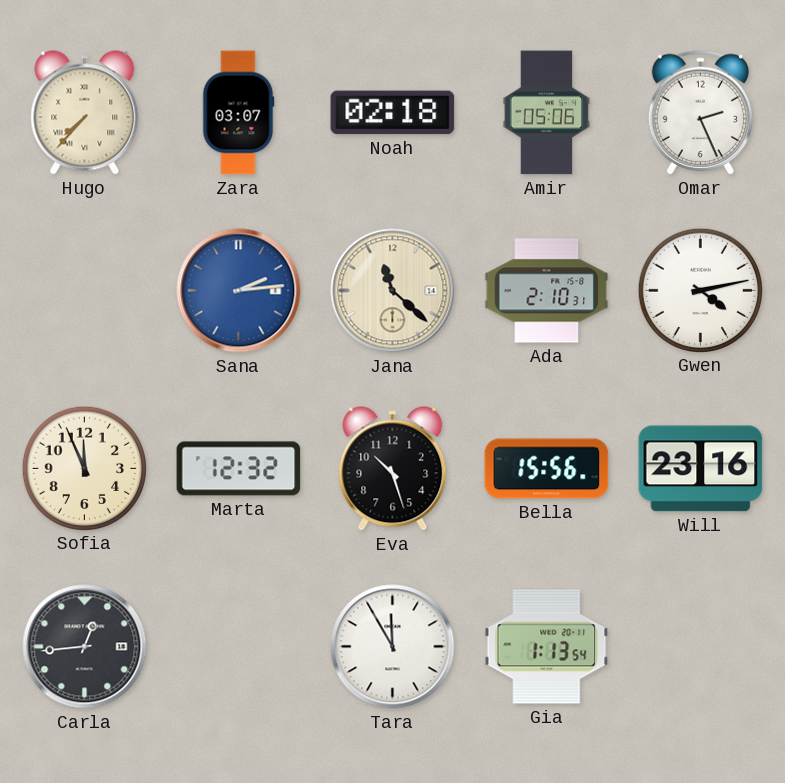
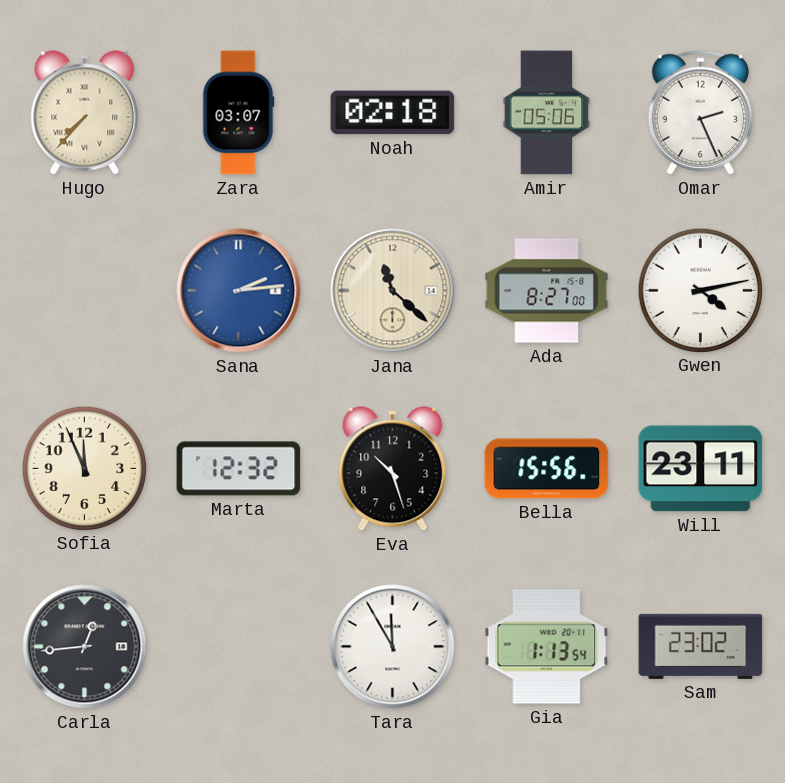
Ada: 2:10 -> 8:27 (547, 291)
Will: 23:16 -> 23:11 (701, 469)
Sam: none -> 23:02 (701, 646)
